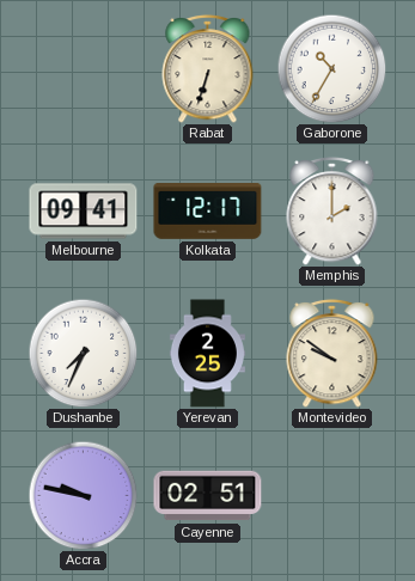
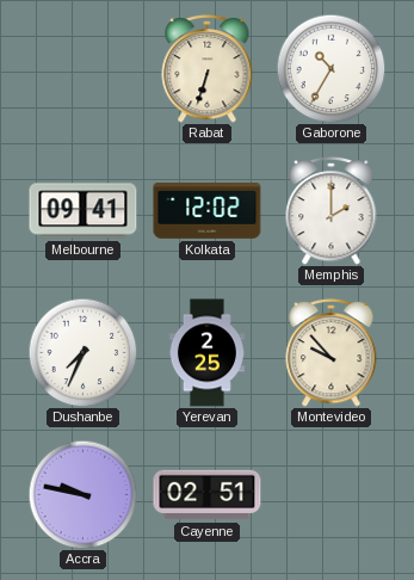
Kolkata: 12:17 -> 12:02 (208, 211)
Montevideo: 9:51 -> 9:53 (332, 352)
